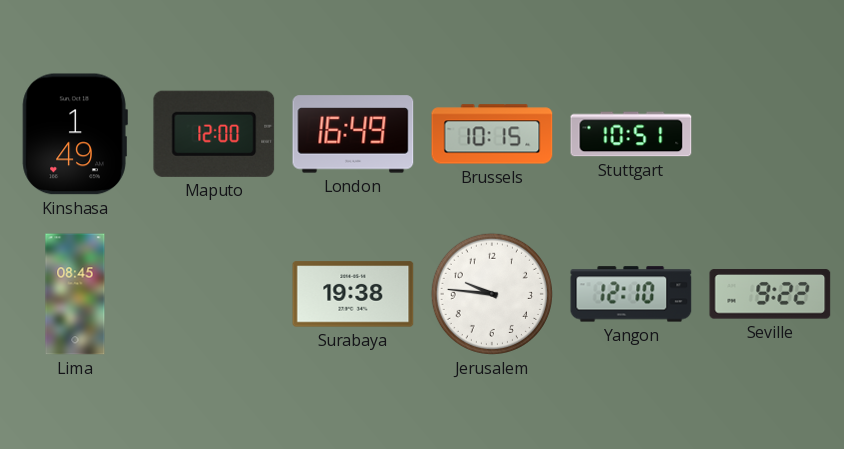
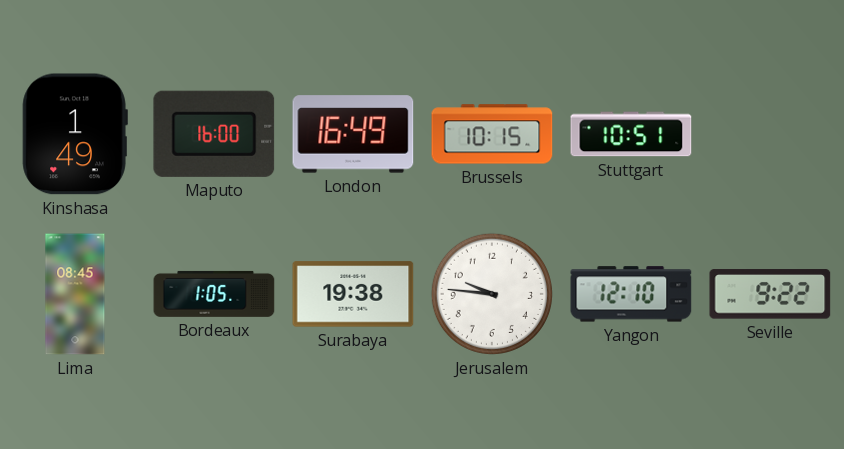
Maputo: 12:00 -> 16:00 (214, 134)
Bordeaux: none -> 1:05 (214, 294)
